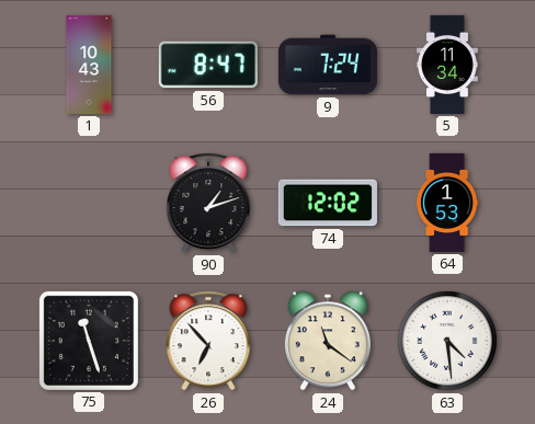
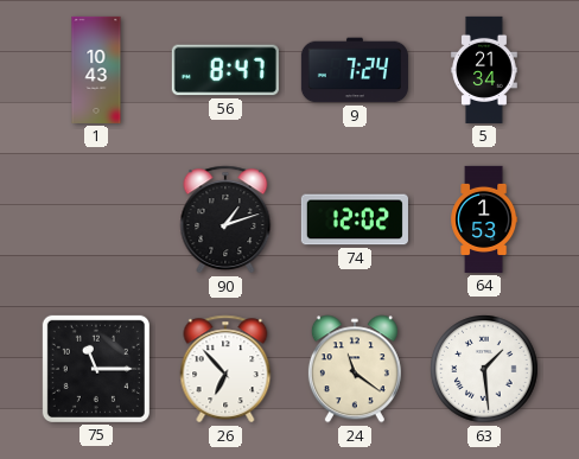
5: 11:34 -> 21:34 (484, 70)
75: 11:27 -> 11:15 (96, 369)
63: 4:29 -> 1:29 (484, 369)
